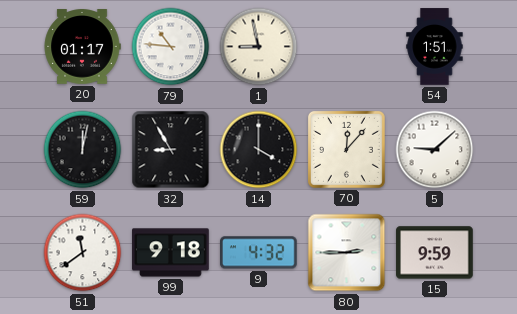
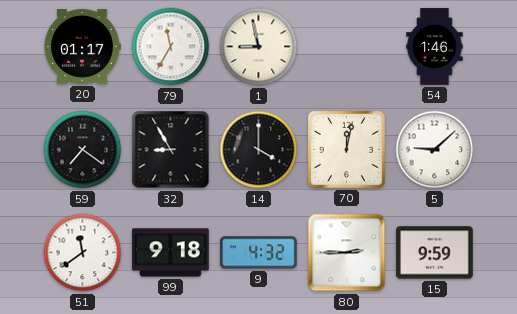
79: 10:46 -> 11:35 (171, 47)
54: 1:51 -> 1:46 (435, 47)
59: 12:02 -> 7:21 (83, 150)
70: 12:07 -> 12:02 (346, 149)
